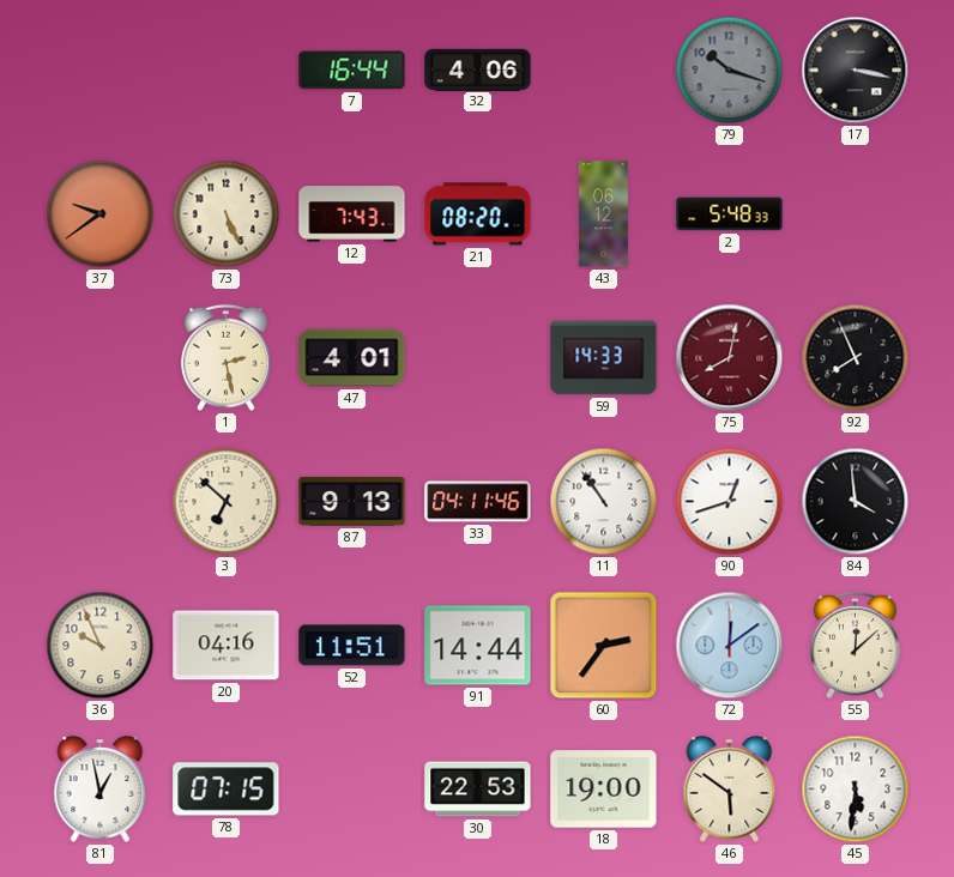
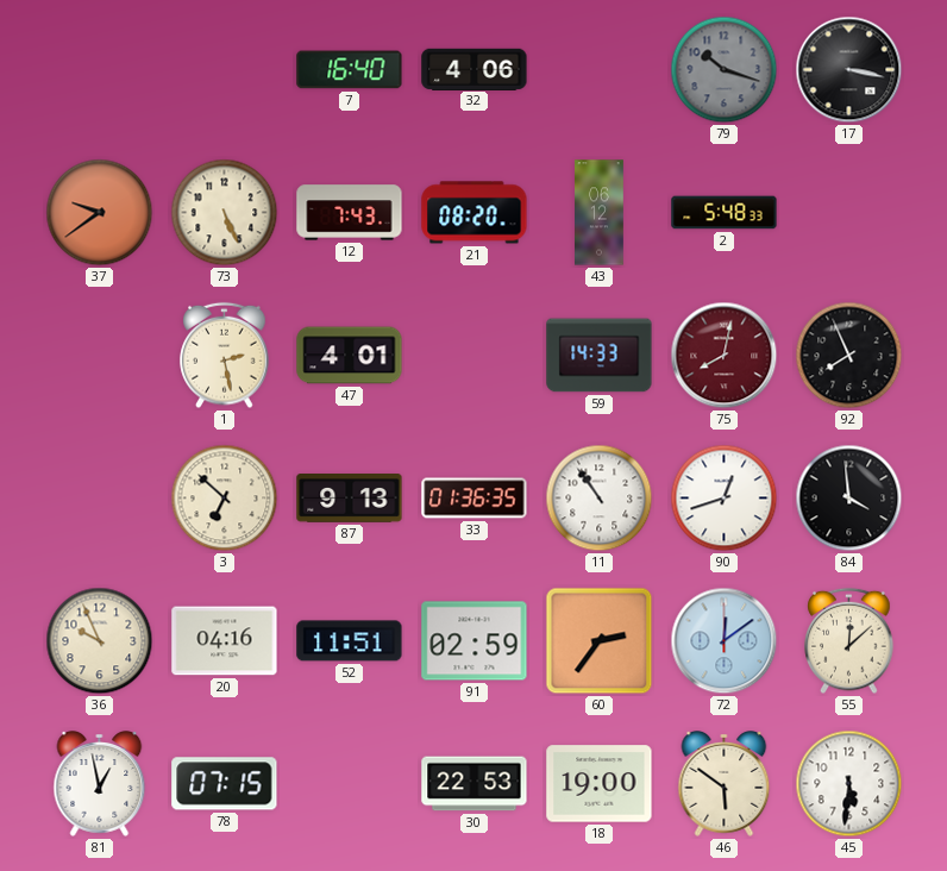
7: 16:44 -> 16:40 (350, 70)
33: 04:11 -> 01:36 (475, 499)
91: 14:44 -> 02:59 (475, 641)
